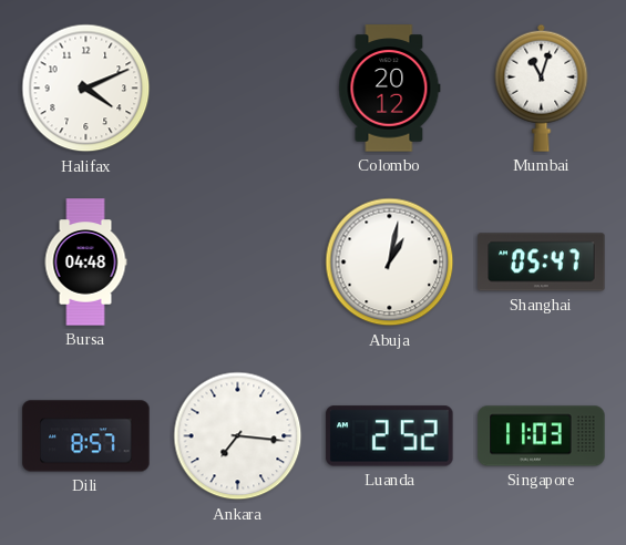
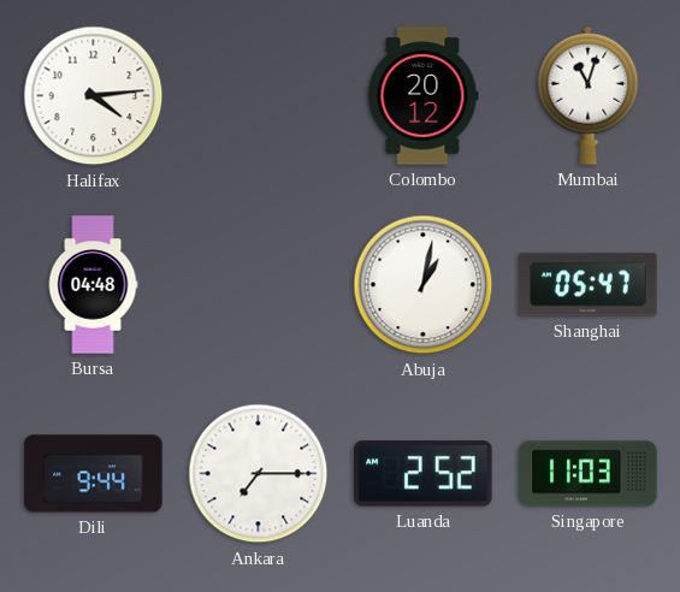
Halifax: 4:11 -> 4:14 (94, 96)
Dili: 8:57 -> 9:44 (94, 474)
Ankara: 7:16 -> 7:15 (259, 474)
